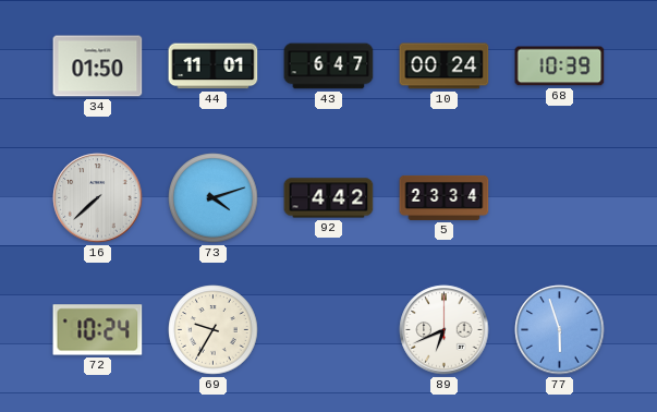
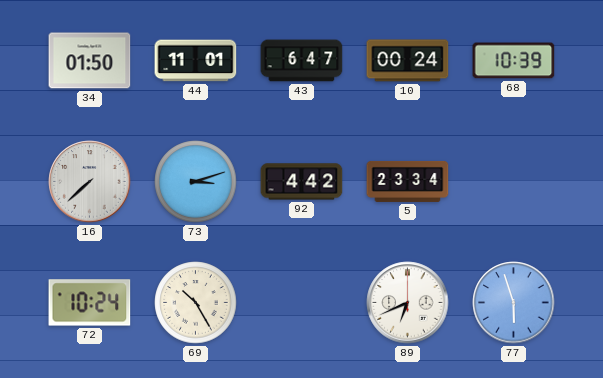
73: 4:12 -> 3:12 (196, 182)
69: 9:35 -> 10:25 (196, 303)
